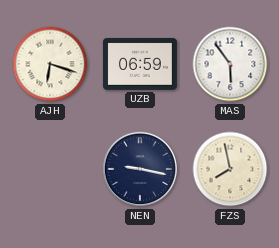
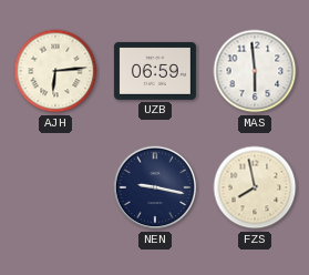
AJH: 6:18 -> 6:14 (55, 71)
MAS: 5:54 -> 5:59 (255, 71)
